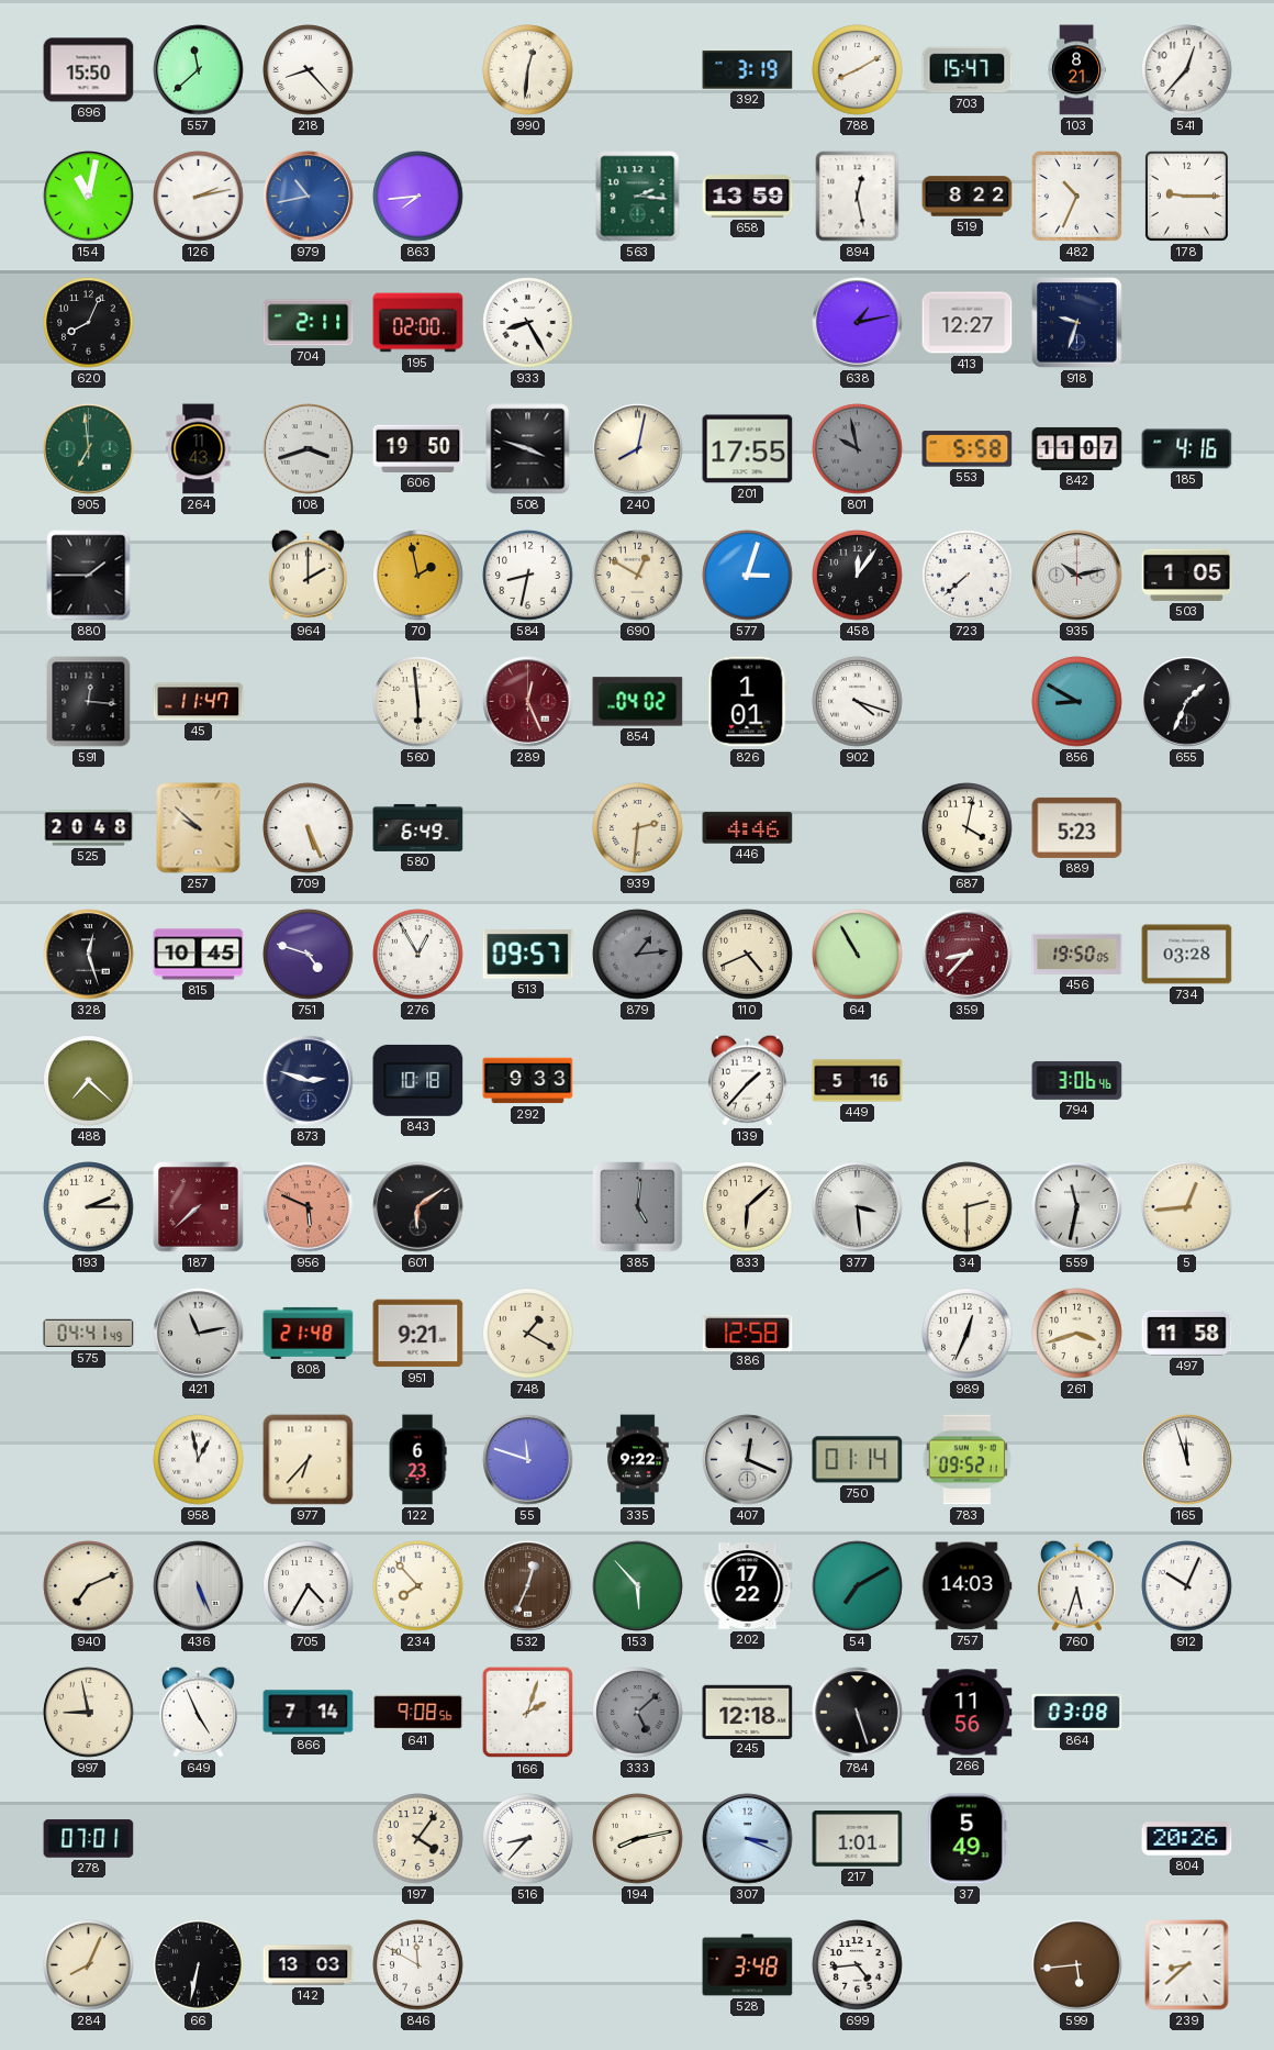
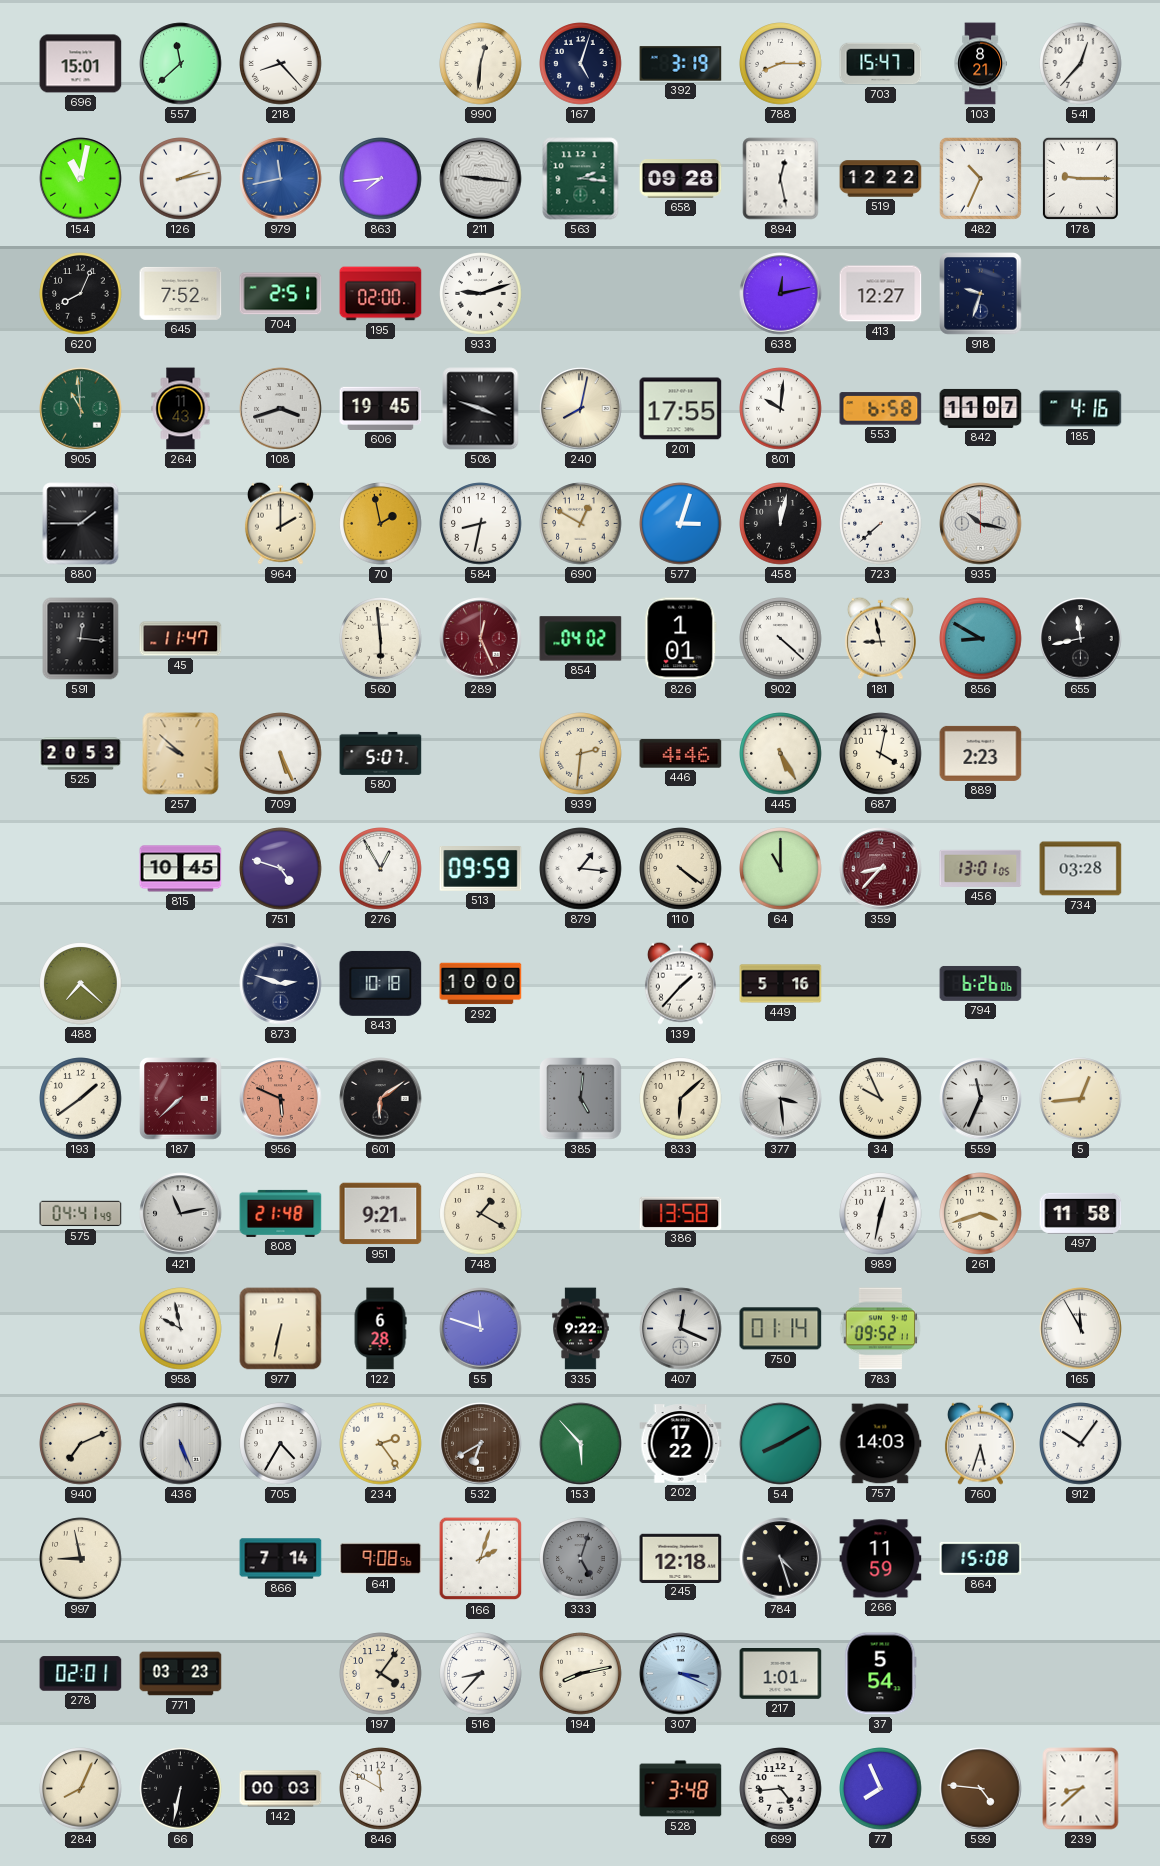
696: 15:50 -> 15:01 (81, 64)
167: none -> 5:03 (581, 64)
788: 8:10 -> 8:15 (781, 64)
979: 10:43 -> 11:43 (281, 179)
211: none -> 9:16 (481, 179)
658: 13:59 -> 09:28 (681, 179)
519: 8:22 -> 12:22 (881, 179)
645: none -> 7:52 (181, 293)
704: 2:11 -> 2:51 (281, 294)
933: 8:25 -> 9:12 (481, 294)
638: 1:13 -> 12:13 (781, 294)
905: 6:59 -> 10:59 (81, 409)
606: 19:50 -> 19:45 (381, 408)
801: 9:58 -> 10:01 (781, 409)
801 dial: grey -> white (781, 409)
553: 5:58 -> 6:58 (881, 409)
458: 12:06 -> 12:02 (781, 524)
935: 10:13 -> 10:17 (981, 524)
503: 1:05 -> none (1187, 575)
902: 4:18 -> 4:22 (781, 639)
181: none -> 8:58 (880, 638)
655: 1:34 -> 11:43 (1081, 639)
525: 20:48 -> 20:53 (81, 754)
580: 6:49 -> 5:07 (381, 753)
445: none -> 5:25 (781, 754)
889: 5:23 -> 2:23 (981, 753)
328: 12:27 -> none (89, 955)
513: 09:57 -> 09:59 (481, 869)
879: 1:14 -> 1:16 (581, 869)
879 dial: grey -> white (581, 869)
110: 4:41 -> 4:21 (681, 869)
64: 10:55 -> 11:00 (781, 869)
456: 19:50 -> 13:01 (981, 868)
292: 9:33 -> 10:00 (481, 984)
794: 3:06 -> 6:26 (981, 983)
193: 2:15 -> 1:39 (81, 1099)
34: 2:30 -> 9:56 (881, 1099)
559: 11:32 -> 11:34 (981, 1099)
386: 12:58 -> 13:58 (681, 1213)
989: 12:34 -> 12:32 (881, 1214)
958: 12:58 -> 9:58 (181, 1329)
977: 6:37 -> 6:32 (281, 1329)
122: 6:23 -> 6:28 (380, 1329)
165: 11:57 -> 11:55 (1081, 1329)
234: 7:53 -> 2:24 (381, 1444)
532: 12:34 -> 6:40 (481, 1444)
54: 7:10 -> 8:10 (781, 1444)
912: 10:04 -> 10:06 (1081, 1444)
649: 4:56 -> none (198, 1712)
333: 5:08 -> 5:03 (581, 1559)
784: 5:27 -> 4:27 (781, 1559)
266: 11:56 -> 11:59 (881, 1559)
864: 03:08 -> 15:08 (981, 1558)
278: 07:01 -> 02:01 (81, 1674)
771: none -> 03:23 (181, 1674)
37: 5:49 -> 5:54 (881, 1674)
804: 20:26 -> none (1187, 1839)
142: 13:03 -> 00:03 (281, 1789)
77: none -> 7:56 (881, 1789)
599: 5:44 -> 4:46 (981, 1789)
